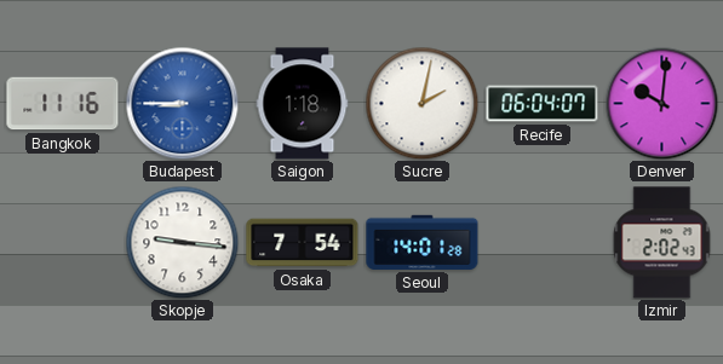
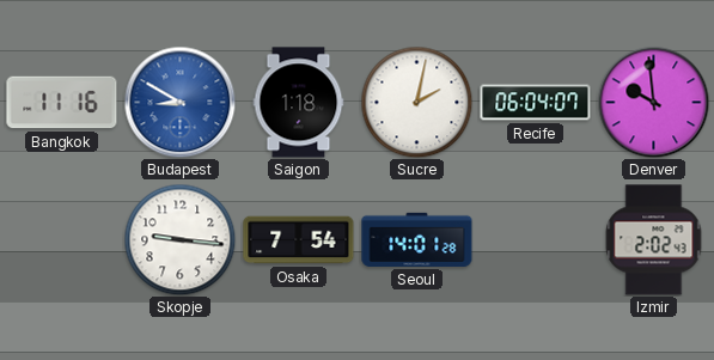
Budapest: 8:45 -> 8:50 (179, 102)
Denver: 10:01 -> 9:59 (653, 102)
